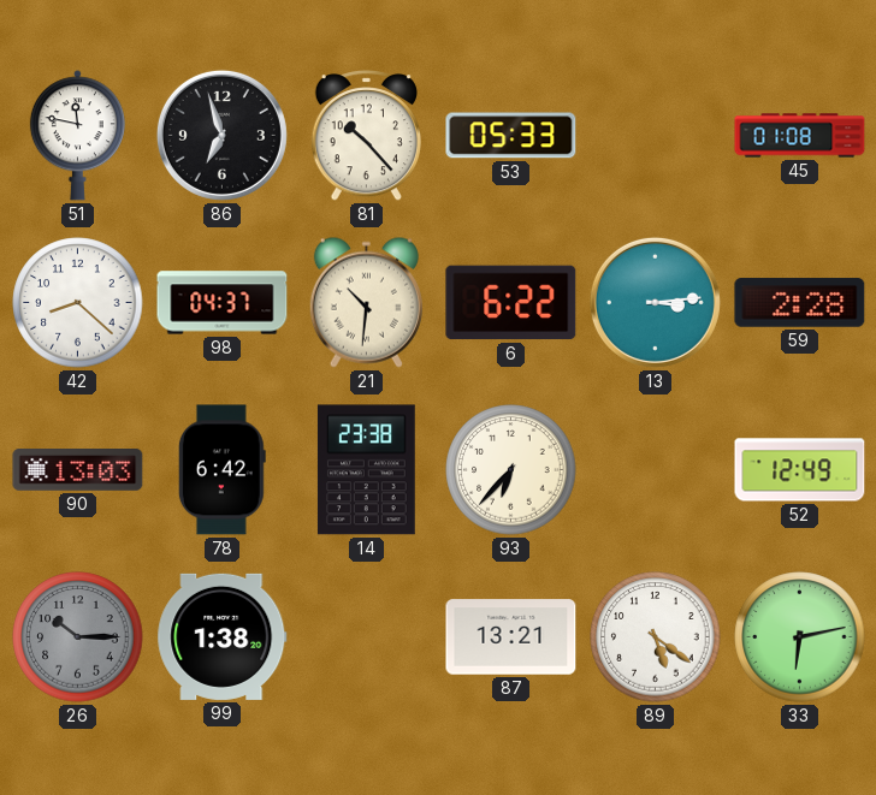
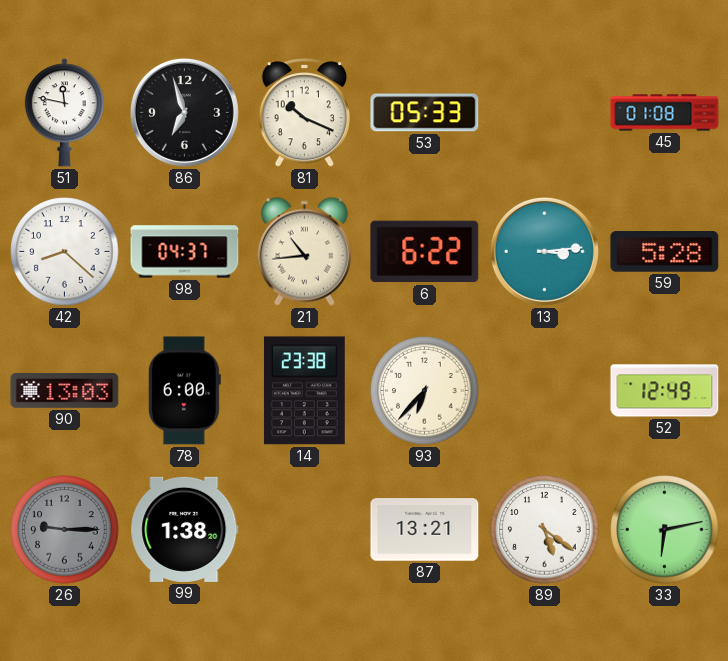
81: 10:23 -> 10:19 (304, 113)
21: 10:31 -> 10:44 (304, 251)
59: 2:28 -> 5:28 (665, 252)
78: 6:42 -> 6:00 (184, 391)
26: 10:15 -> 9:15 (65, 530)
